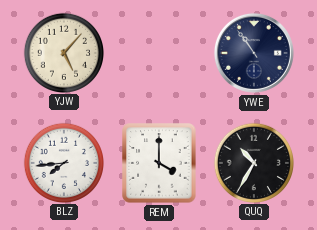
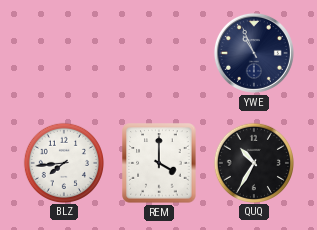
YJW: 5:07 -> none (63, 52)
YWE: 10:54 -> 10:56 (254, 53)
